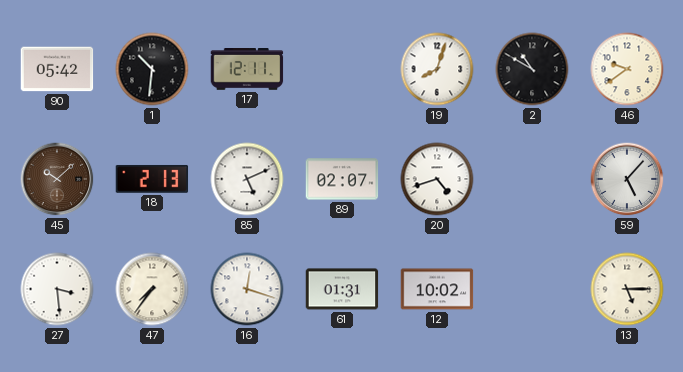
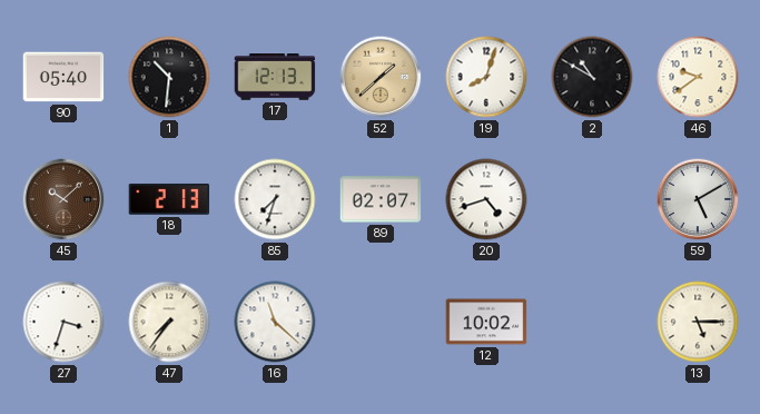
90: 05:42 -> 05:40 (63, 77)
17: 12:11 -> 12:13 (275, 77)
52: none -> 1:38 (381, 77)
85: 5:11 -> 7:33 (275, 199)
59: 5:07 -> 5:10 (698, 199)
27: 3:29 -> 3:33 (63, 322)
16: 12:18 -> 11:22 (275, 322)
61: 01:31 -> none (342, 289)
